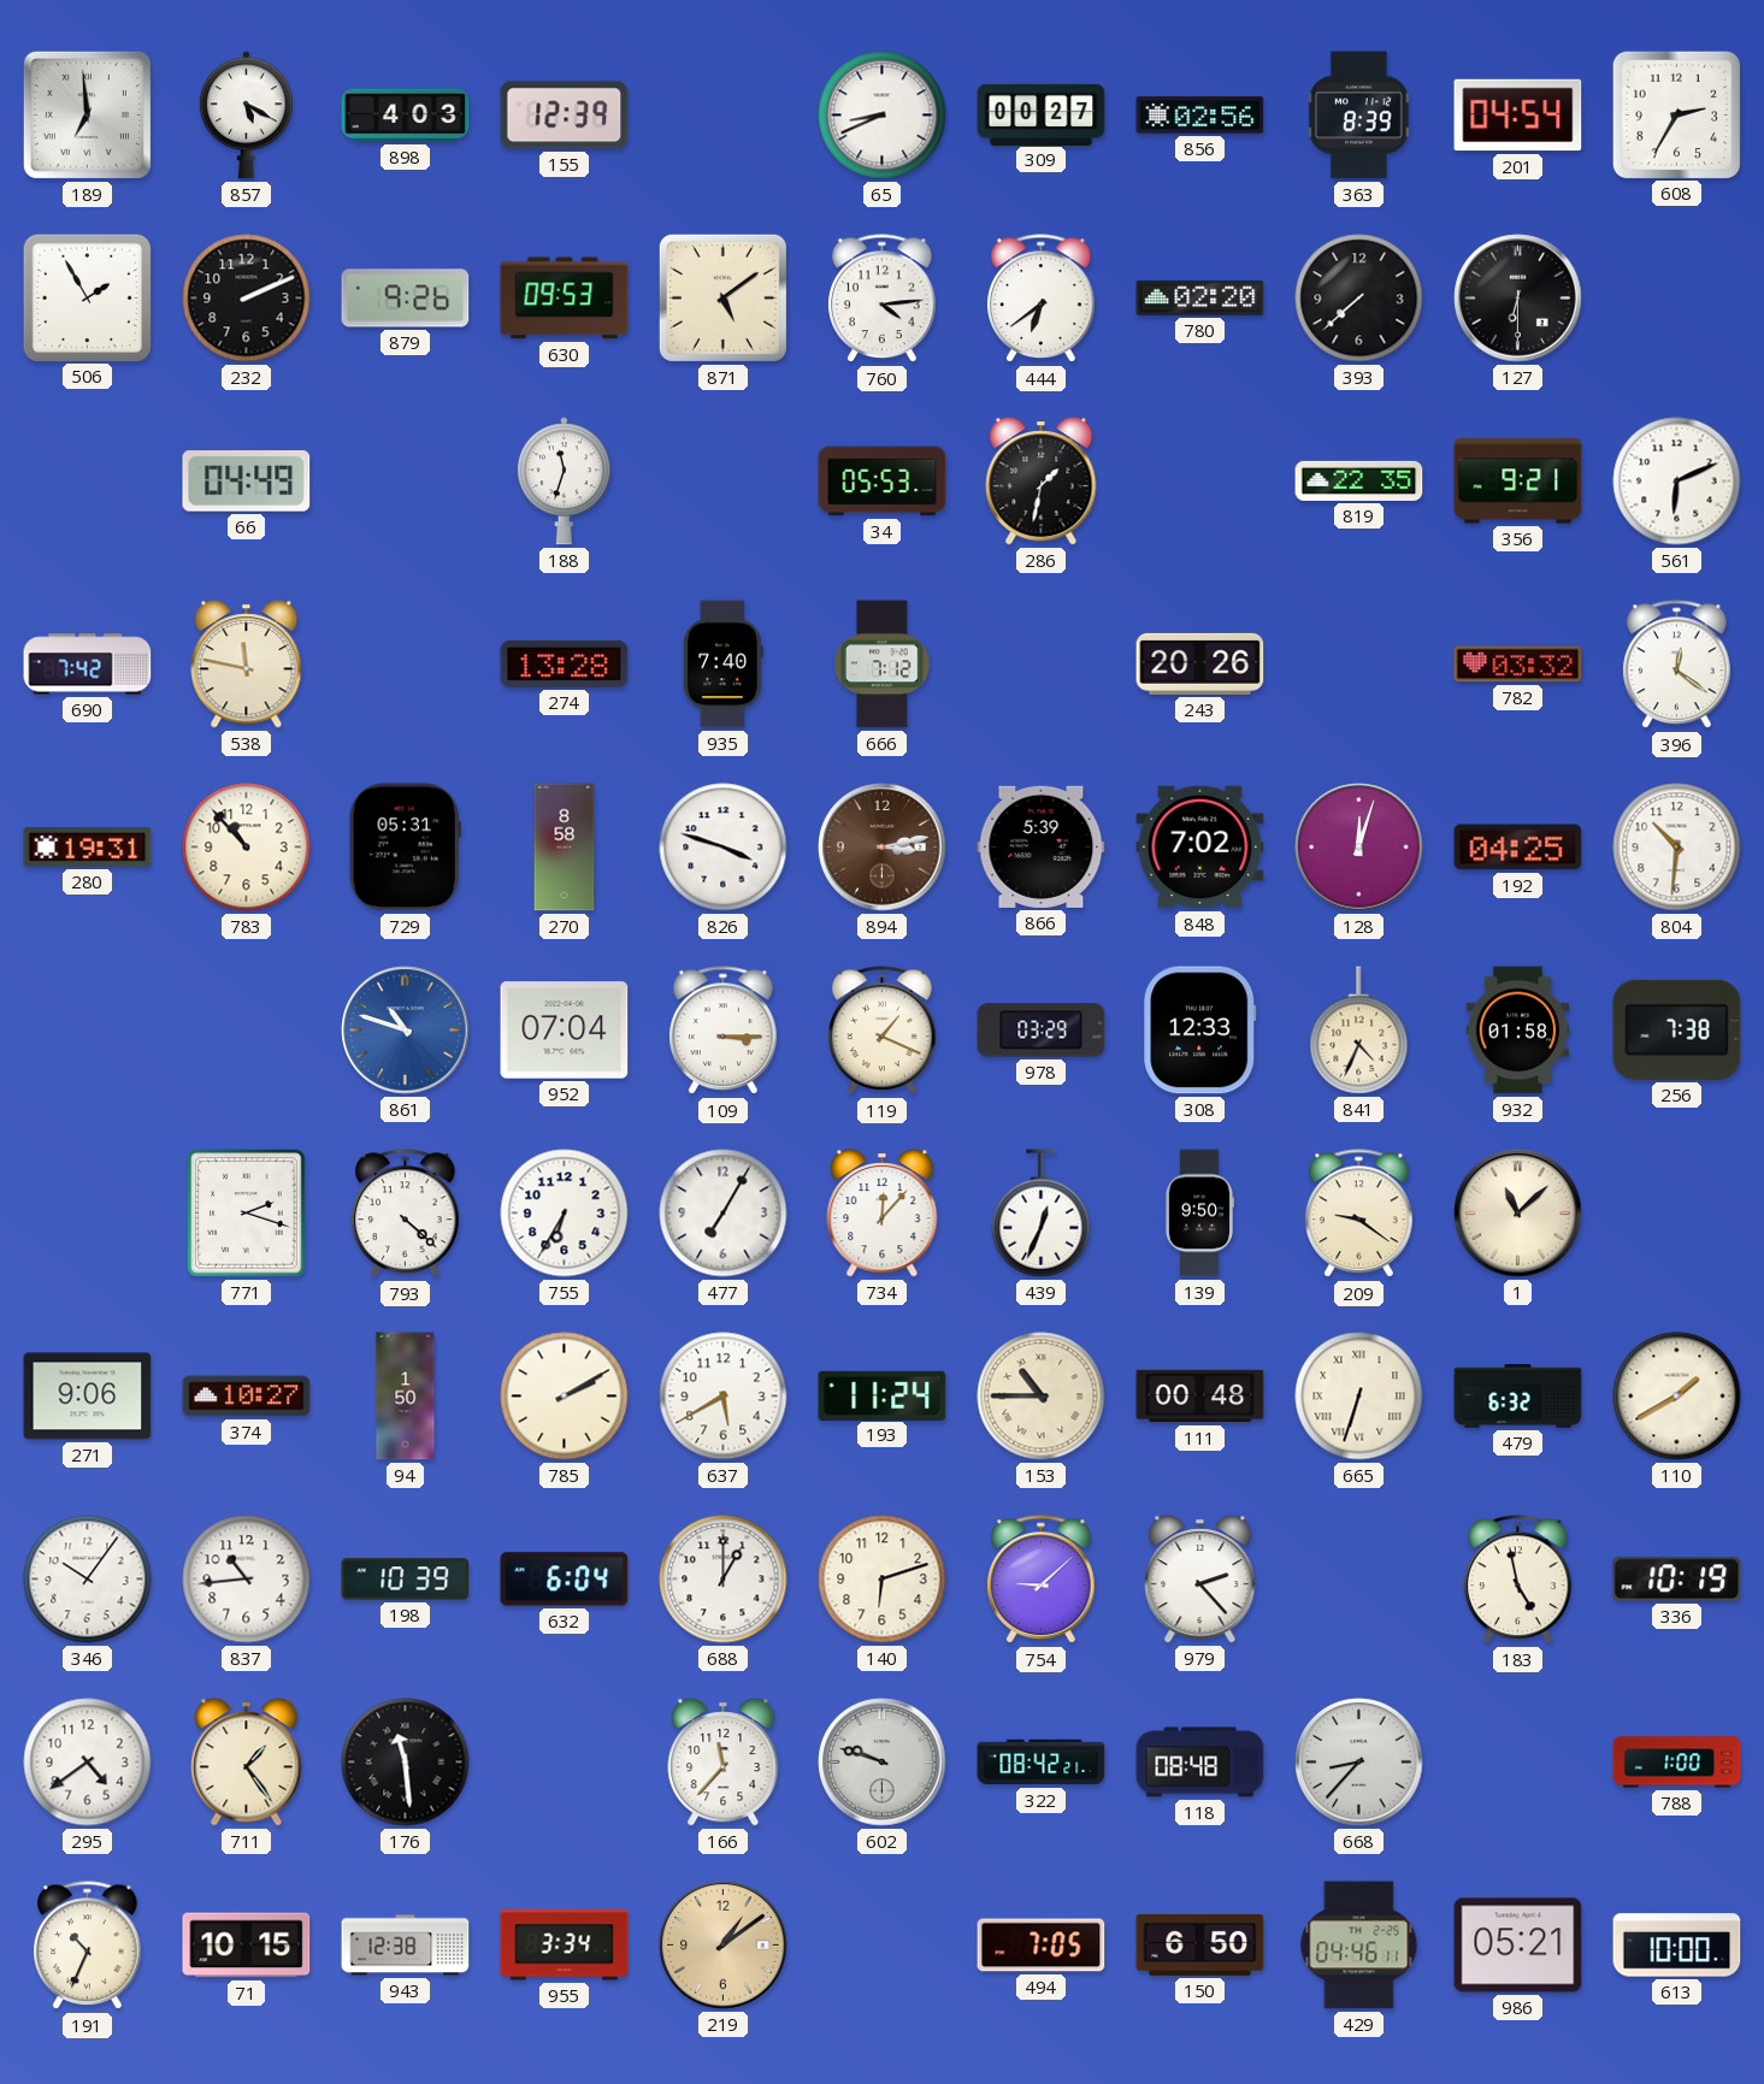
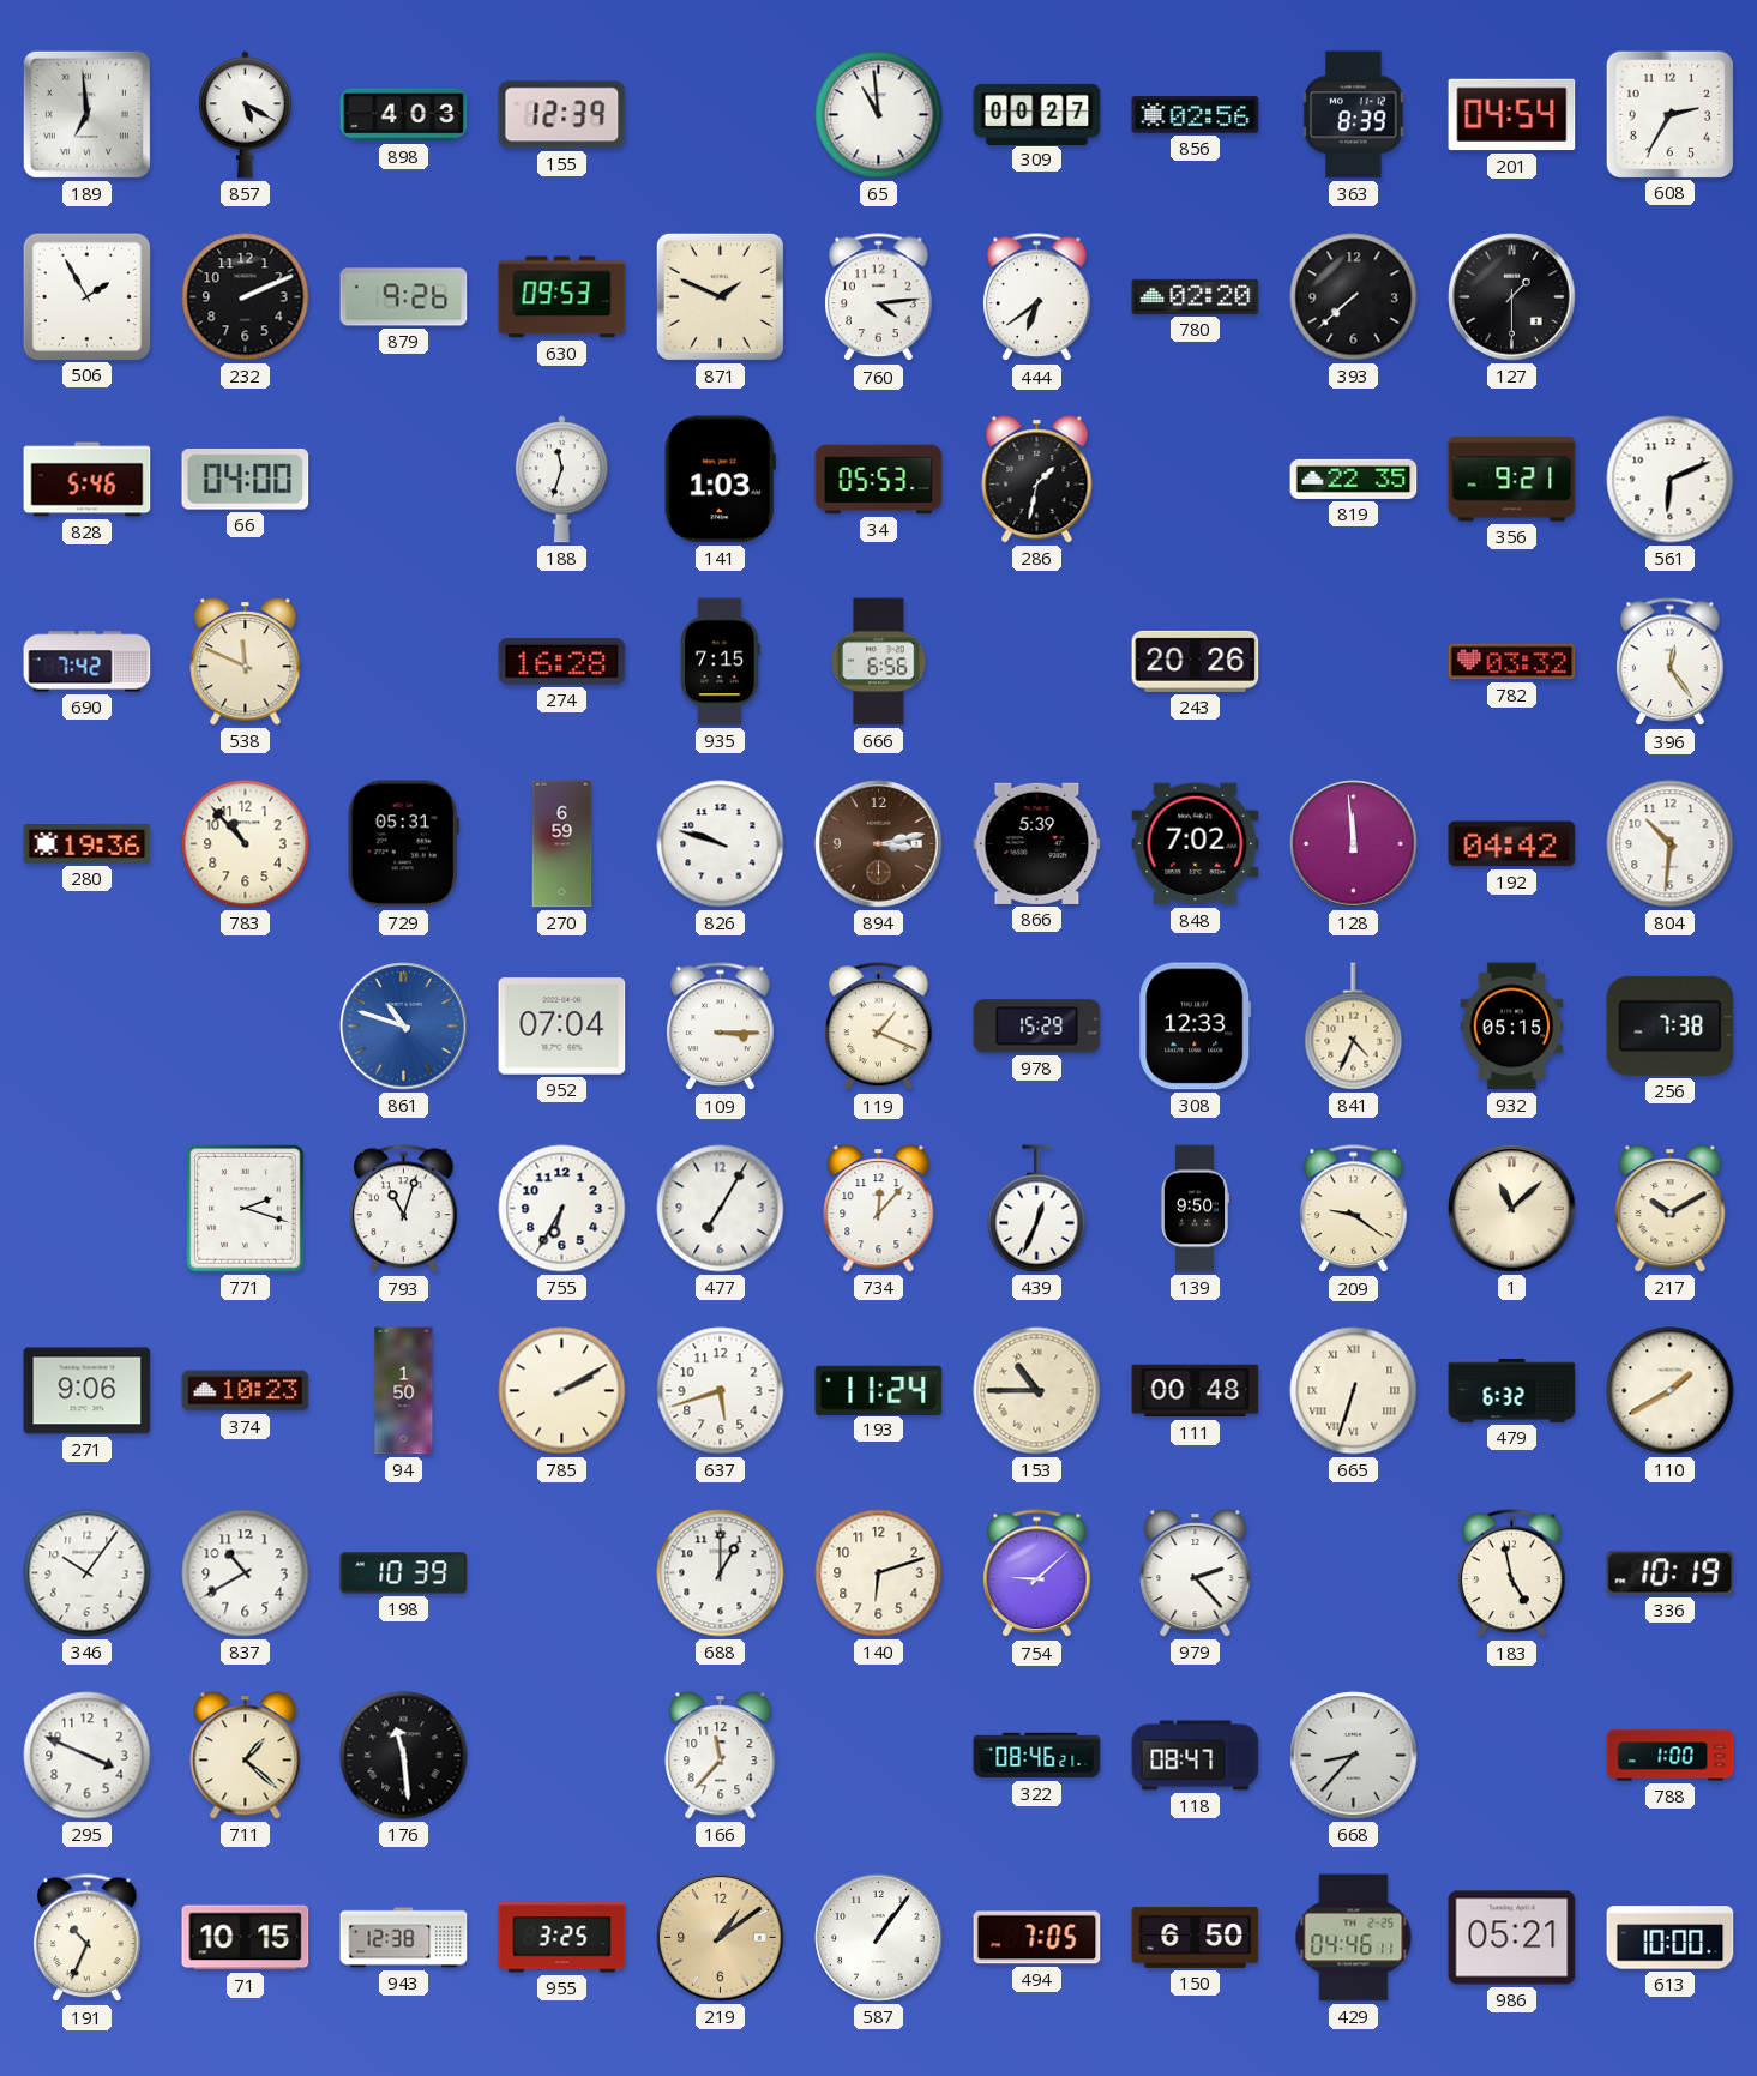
65: 8:41 -> 10:59 (879, 115)
871: 5:09 -> 1:49 (720, 296)
127: 6:30 -> 1:30 (1512, 297)
828: none -> 5:46 (88, 480)
66: 04:49 -> 04:00 (246, 480)
141: none -> 1:03 (720, 480)
538: 11:47 -> 11:49 (246, 662)
274: 13:28 -> 16:28 (562, 661)
935: 7:40 -> 7:15 (720, 662)
666: 7:12 -> 6:56 (879, 662)
396: 12:21 -> 12:24 (1671, 662)
280: 19:31 -> 19:36 (88, 844)
270: 8:58 -> 6:59 (562, 844)
826: 3:48 -> 9:48 (721, 844)
128: 12:03 -> 11:59 (1354, 844)
192: 04:25 -> 04:42 (1512, 844)
978: 03:29 -> 15:29 (1037, 1027)
932: 01:58 -> 05:15 (1512, 1027)
793: 4:22 -> 11:03 (404, 1209)
217: none -> 10:10 (1671, 1209)
374: 10:27 -> 10:23 (246, 1391)
637: 5:40 -> 5:42 (721, 1391)
837: 10:44 -> 10:40 (246, 1573)
632: 6:04 -> none (565, 1580)
295: 4:39 -> 3:49 (88, 1756)
711: 1:24 -> 1:22 (246, 1756)
602: 9:48 -> none (883, 1763)
322: 08:42 -> 08:46 (1037, 1756)
118: 08:48 -> 08:47 (1196, 1756)
955: 3:34 -> 3:25 (562, 1938)
587: none -> 1:06 (879, 1938)
